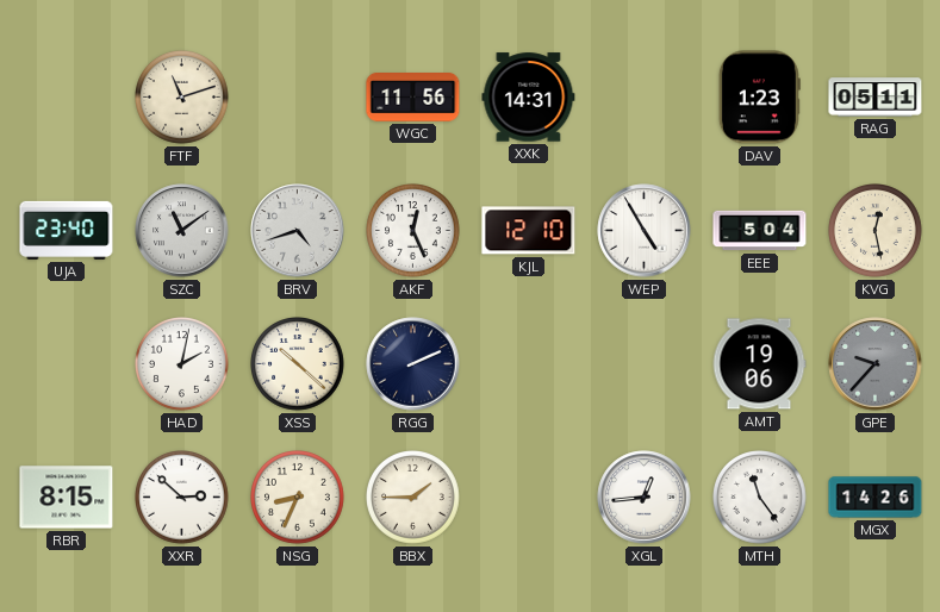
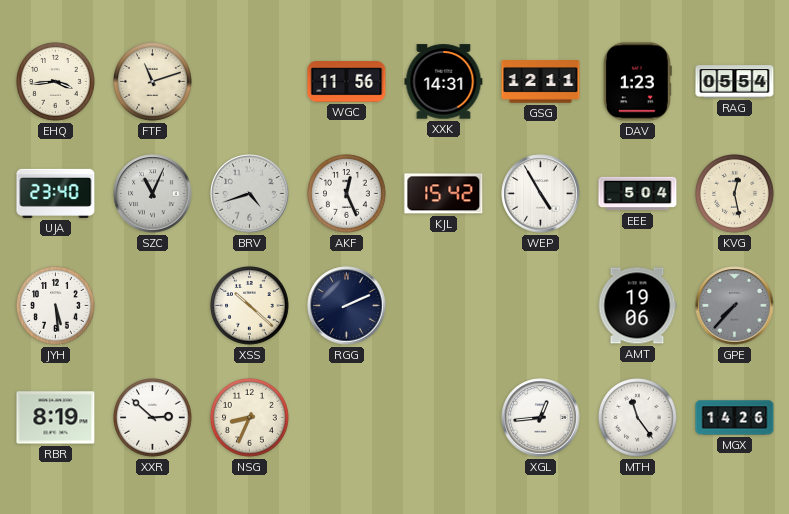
EHQ: none -> 3:44 (56, 82)
GSG: none -> 12:11 (541, 82)
RAG: 05:11 -> 05:54 (735, 82)
SZC: 11:09 -> 11:04 (153, 194)
KJL: 12:10 -> 15:42 (444, 194)
JYH: none -> 5:29 (56, 306)
HAD: 2:02 -> none (182, 364)
GPE: 9:37 -> 7:37 (735, 306)
RBR: 8:15 -> 8:19 (56, 418)
BBX: 1:45 -> none (413, 498)
